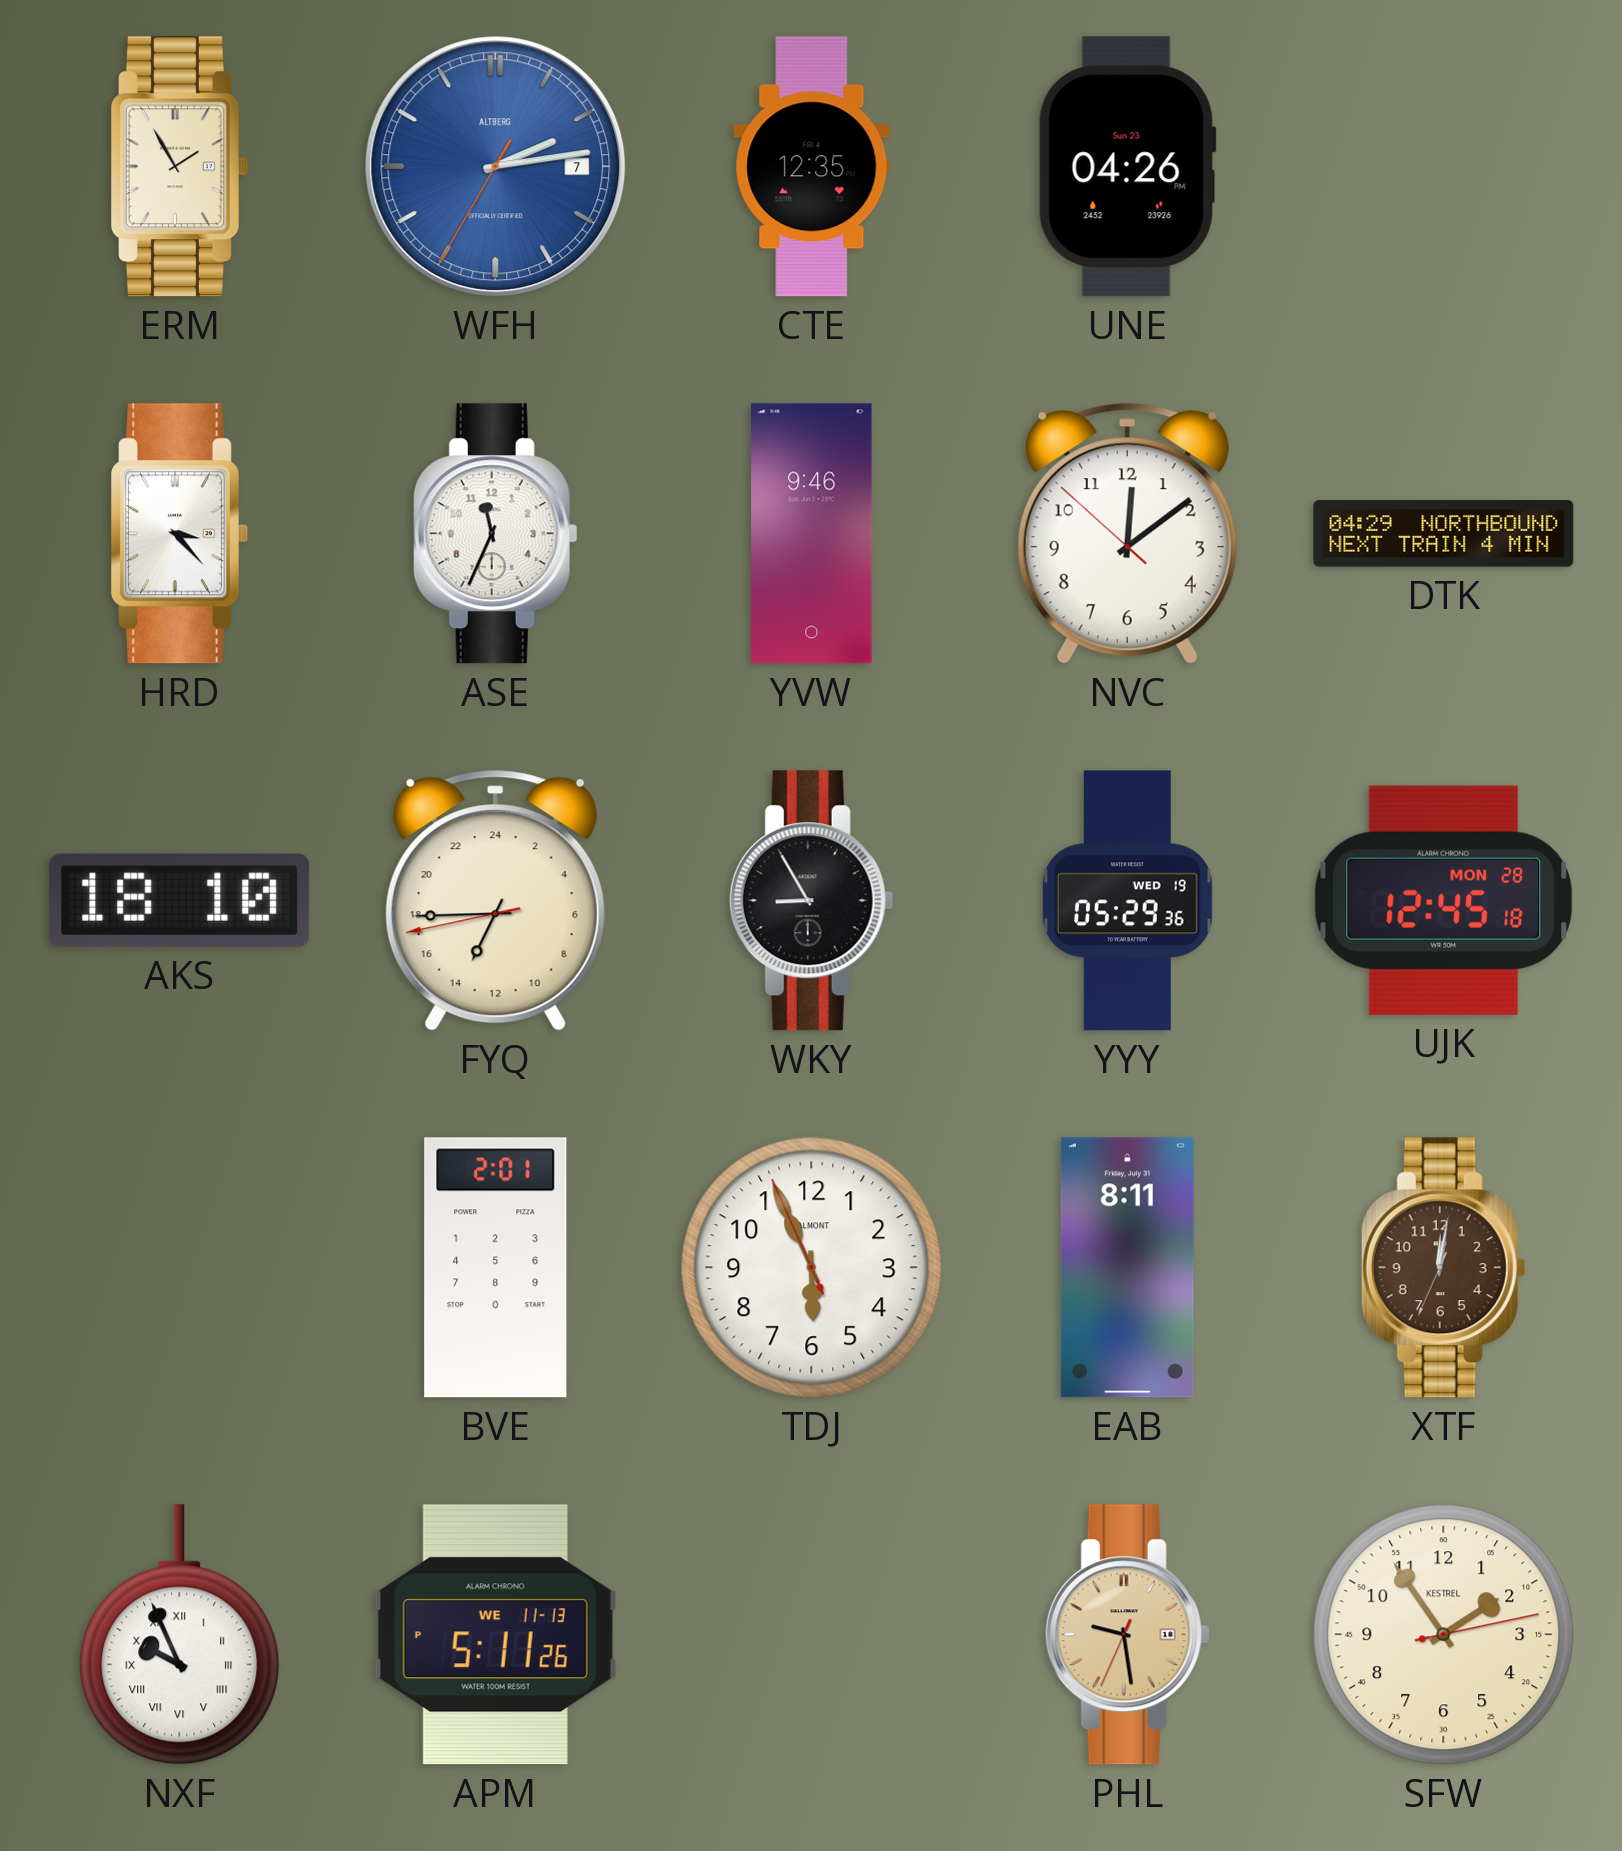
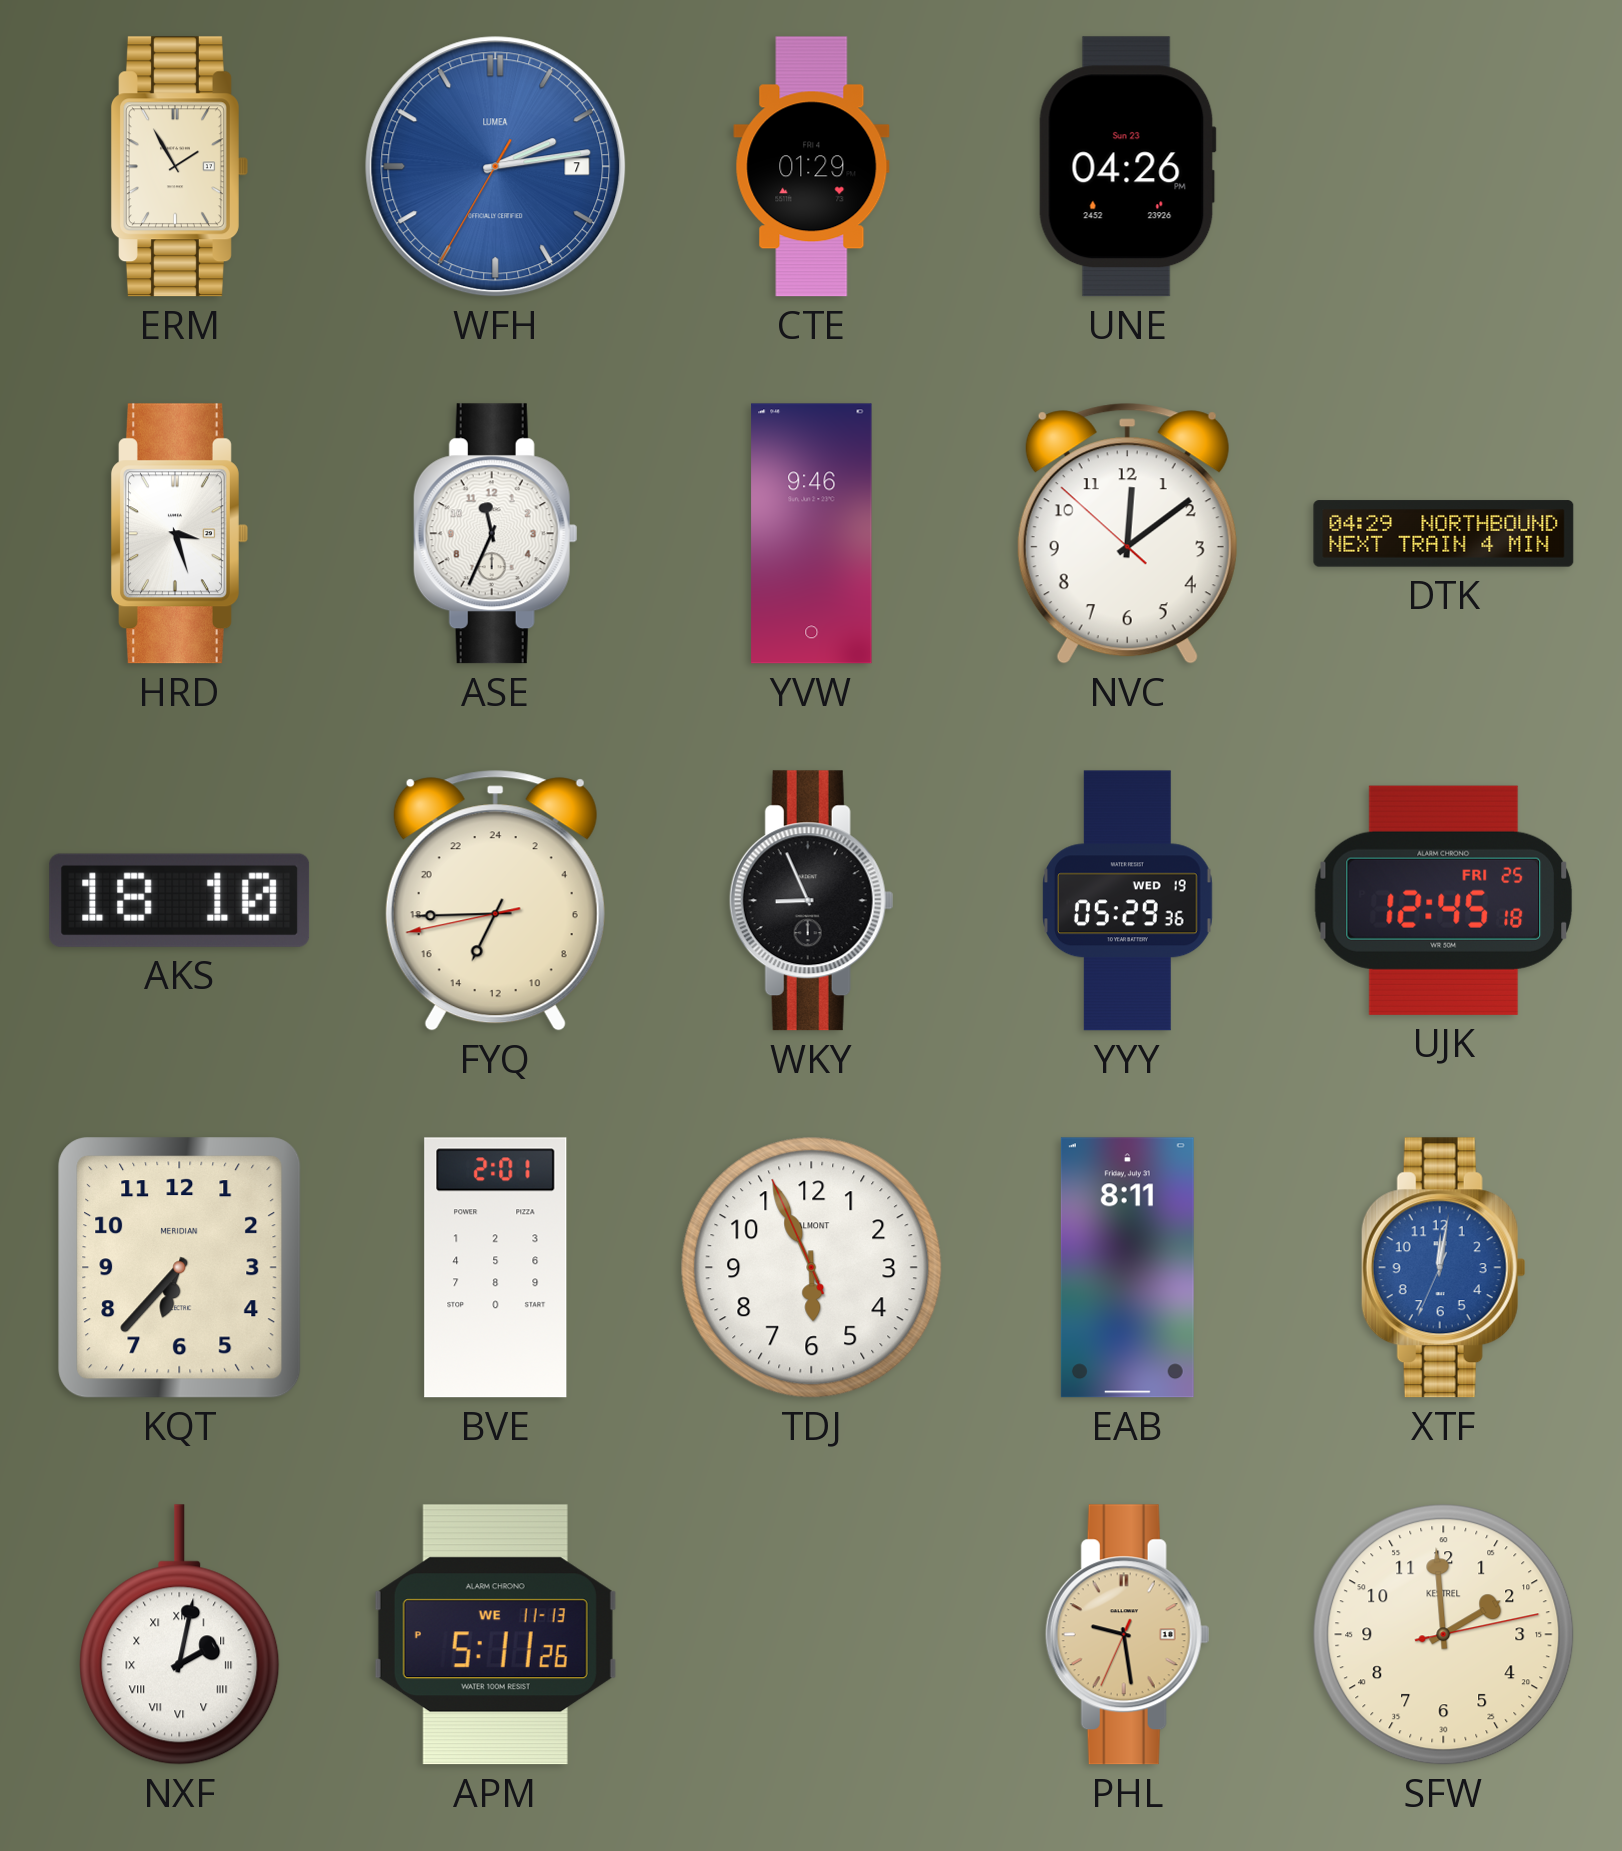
WFH brand: ALTBERG -> LUMEA (496, 167)
CTE: 12:35 -> 01:29 (812, 167)
HRD: 3:23 -> 3:27 (179, 534)
WKY: 8:55 -> 8:56 (811, 901)
UJK date: MON 28 -> FRI 25 (1444, 900)
KQT: none -> 6:37 (180, 1268)
XTF dial: brown -> blue (1443, 1268)
NXF: 9:56 -> 2:02 (180, 1635)
SFW: 1:54 -> 1:59 (1444, 1635)
